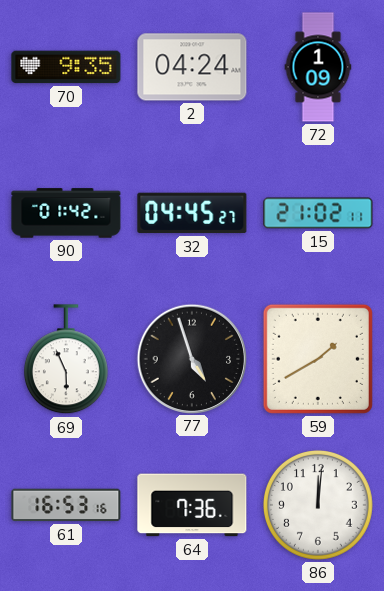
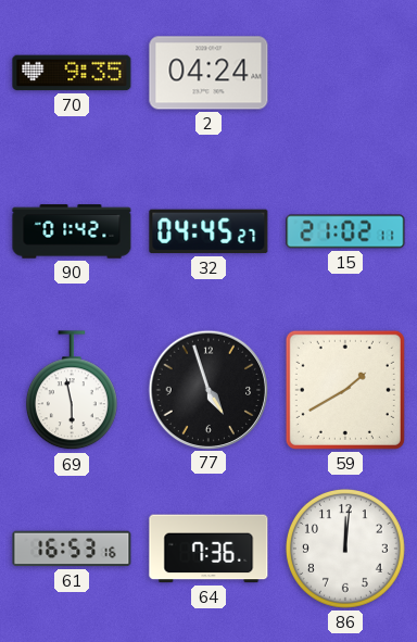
72: 1:09 -> none (318, 67)
69: 5:56 -> 5:58 (72, 391)
